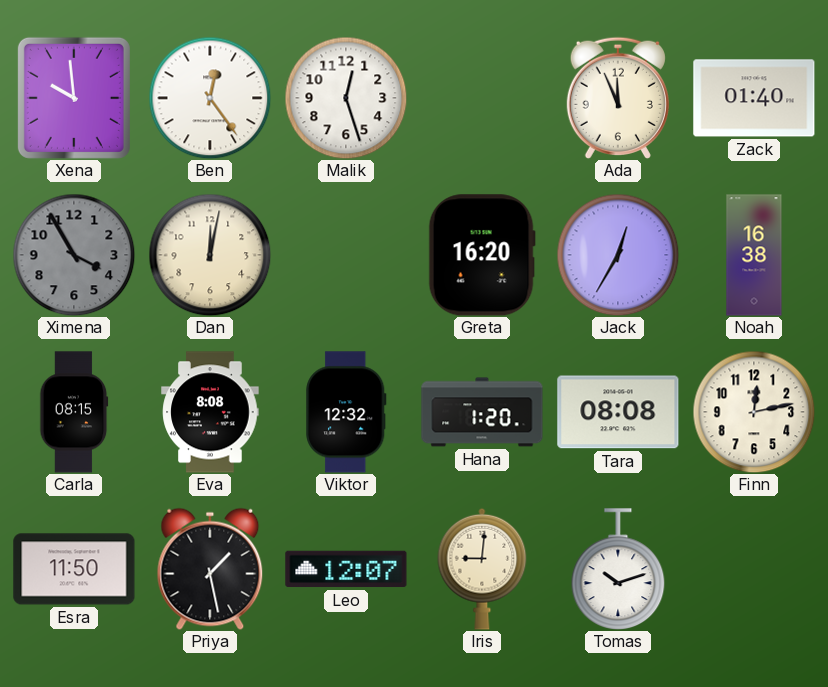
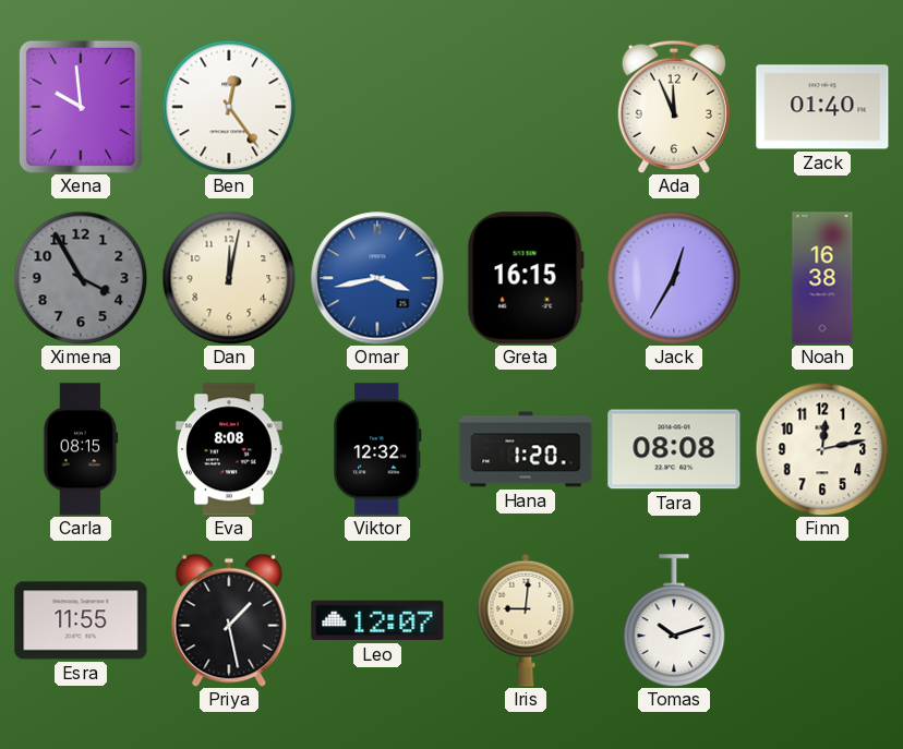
Malik: 12:27 -> none (346, 98)
Omar: none -> 3:43 (377, 278)
Greta: 16:20 -> 16:15 (526, 278)
Esra: 11:50 -> 11:55 (81, 620)
